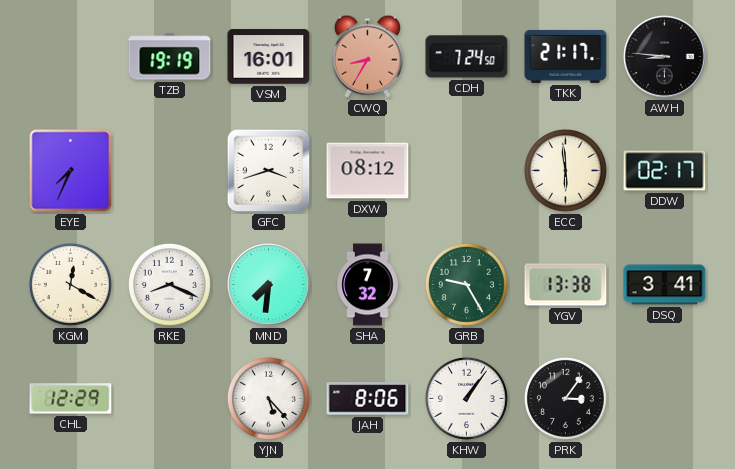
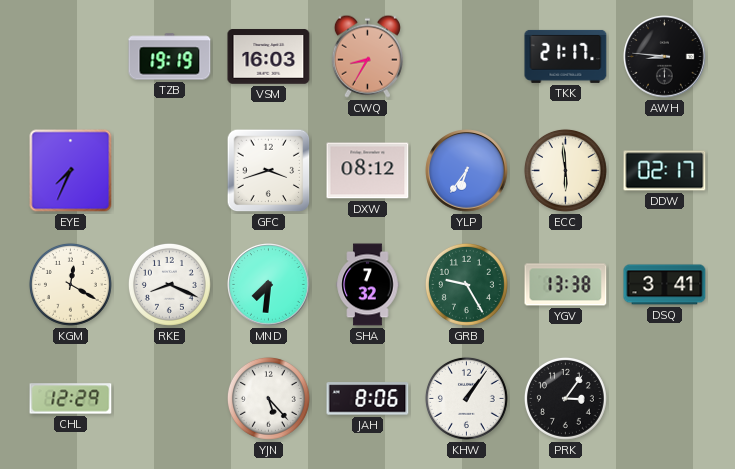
VSM: 16:01 -> 16:03 (269, 57)
CDH: 7:24 -> none (467, 57)
YLP: none -> 6:36 (467, 171)
